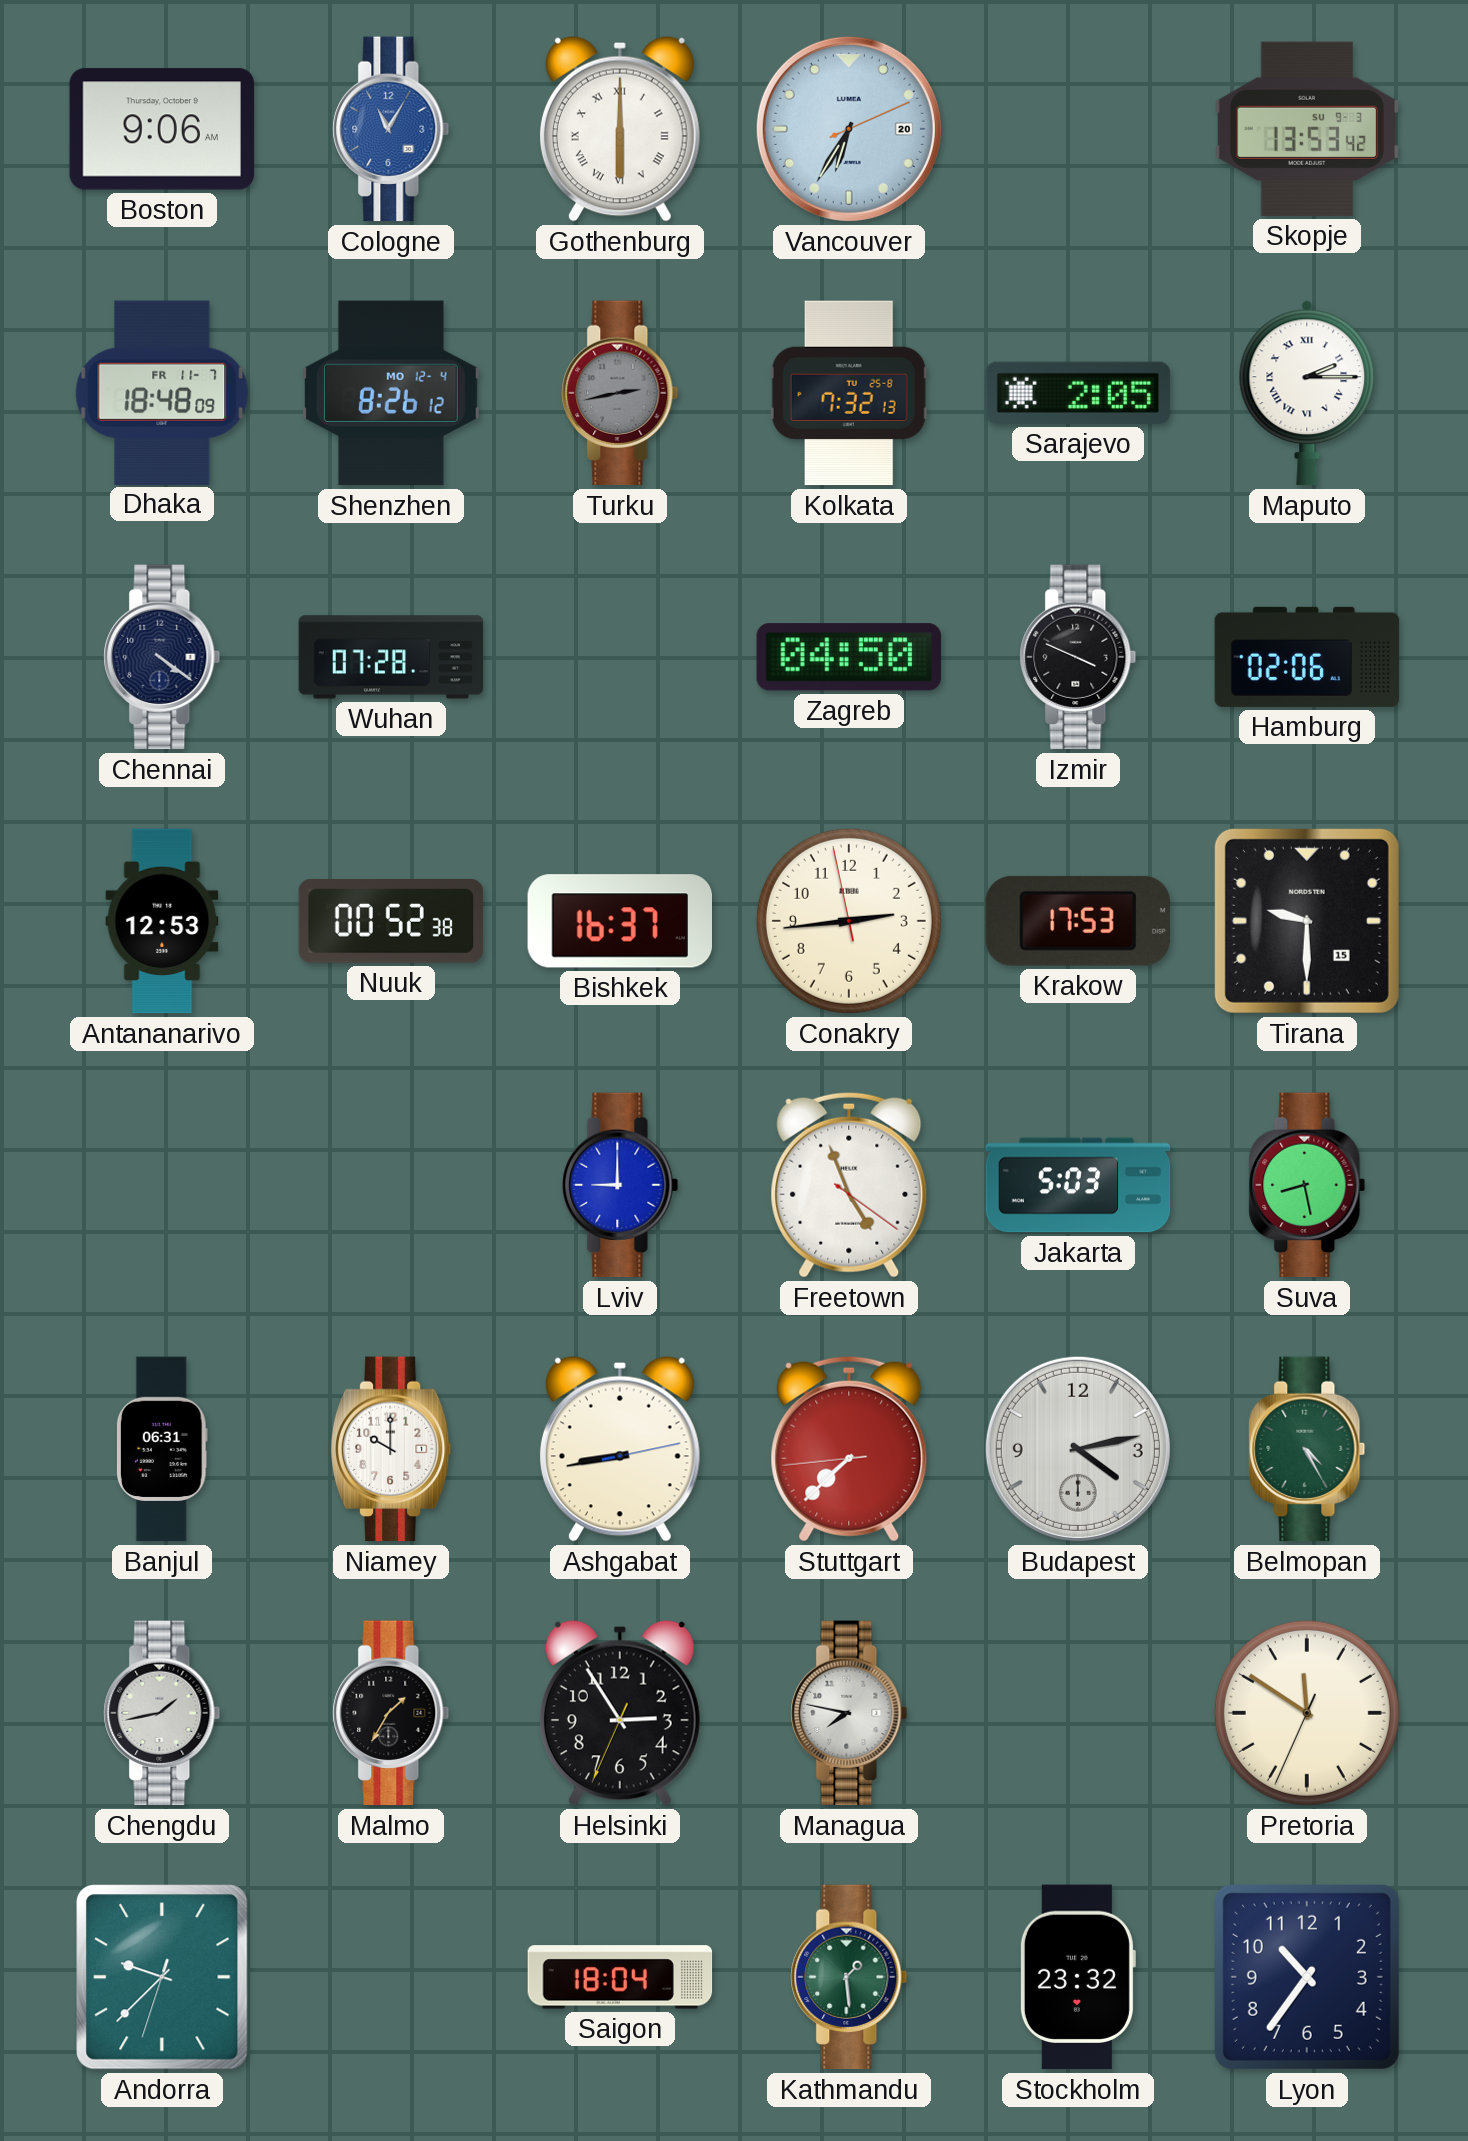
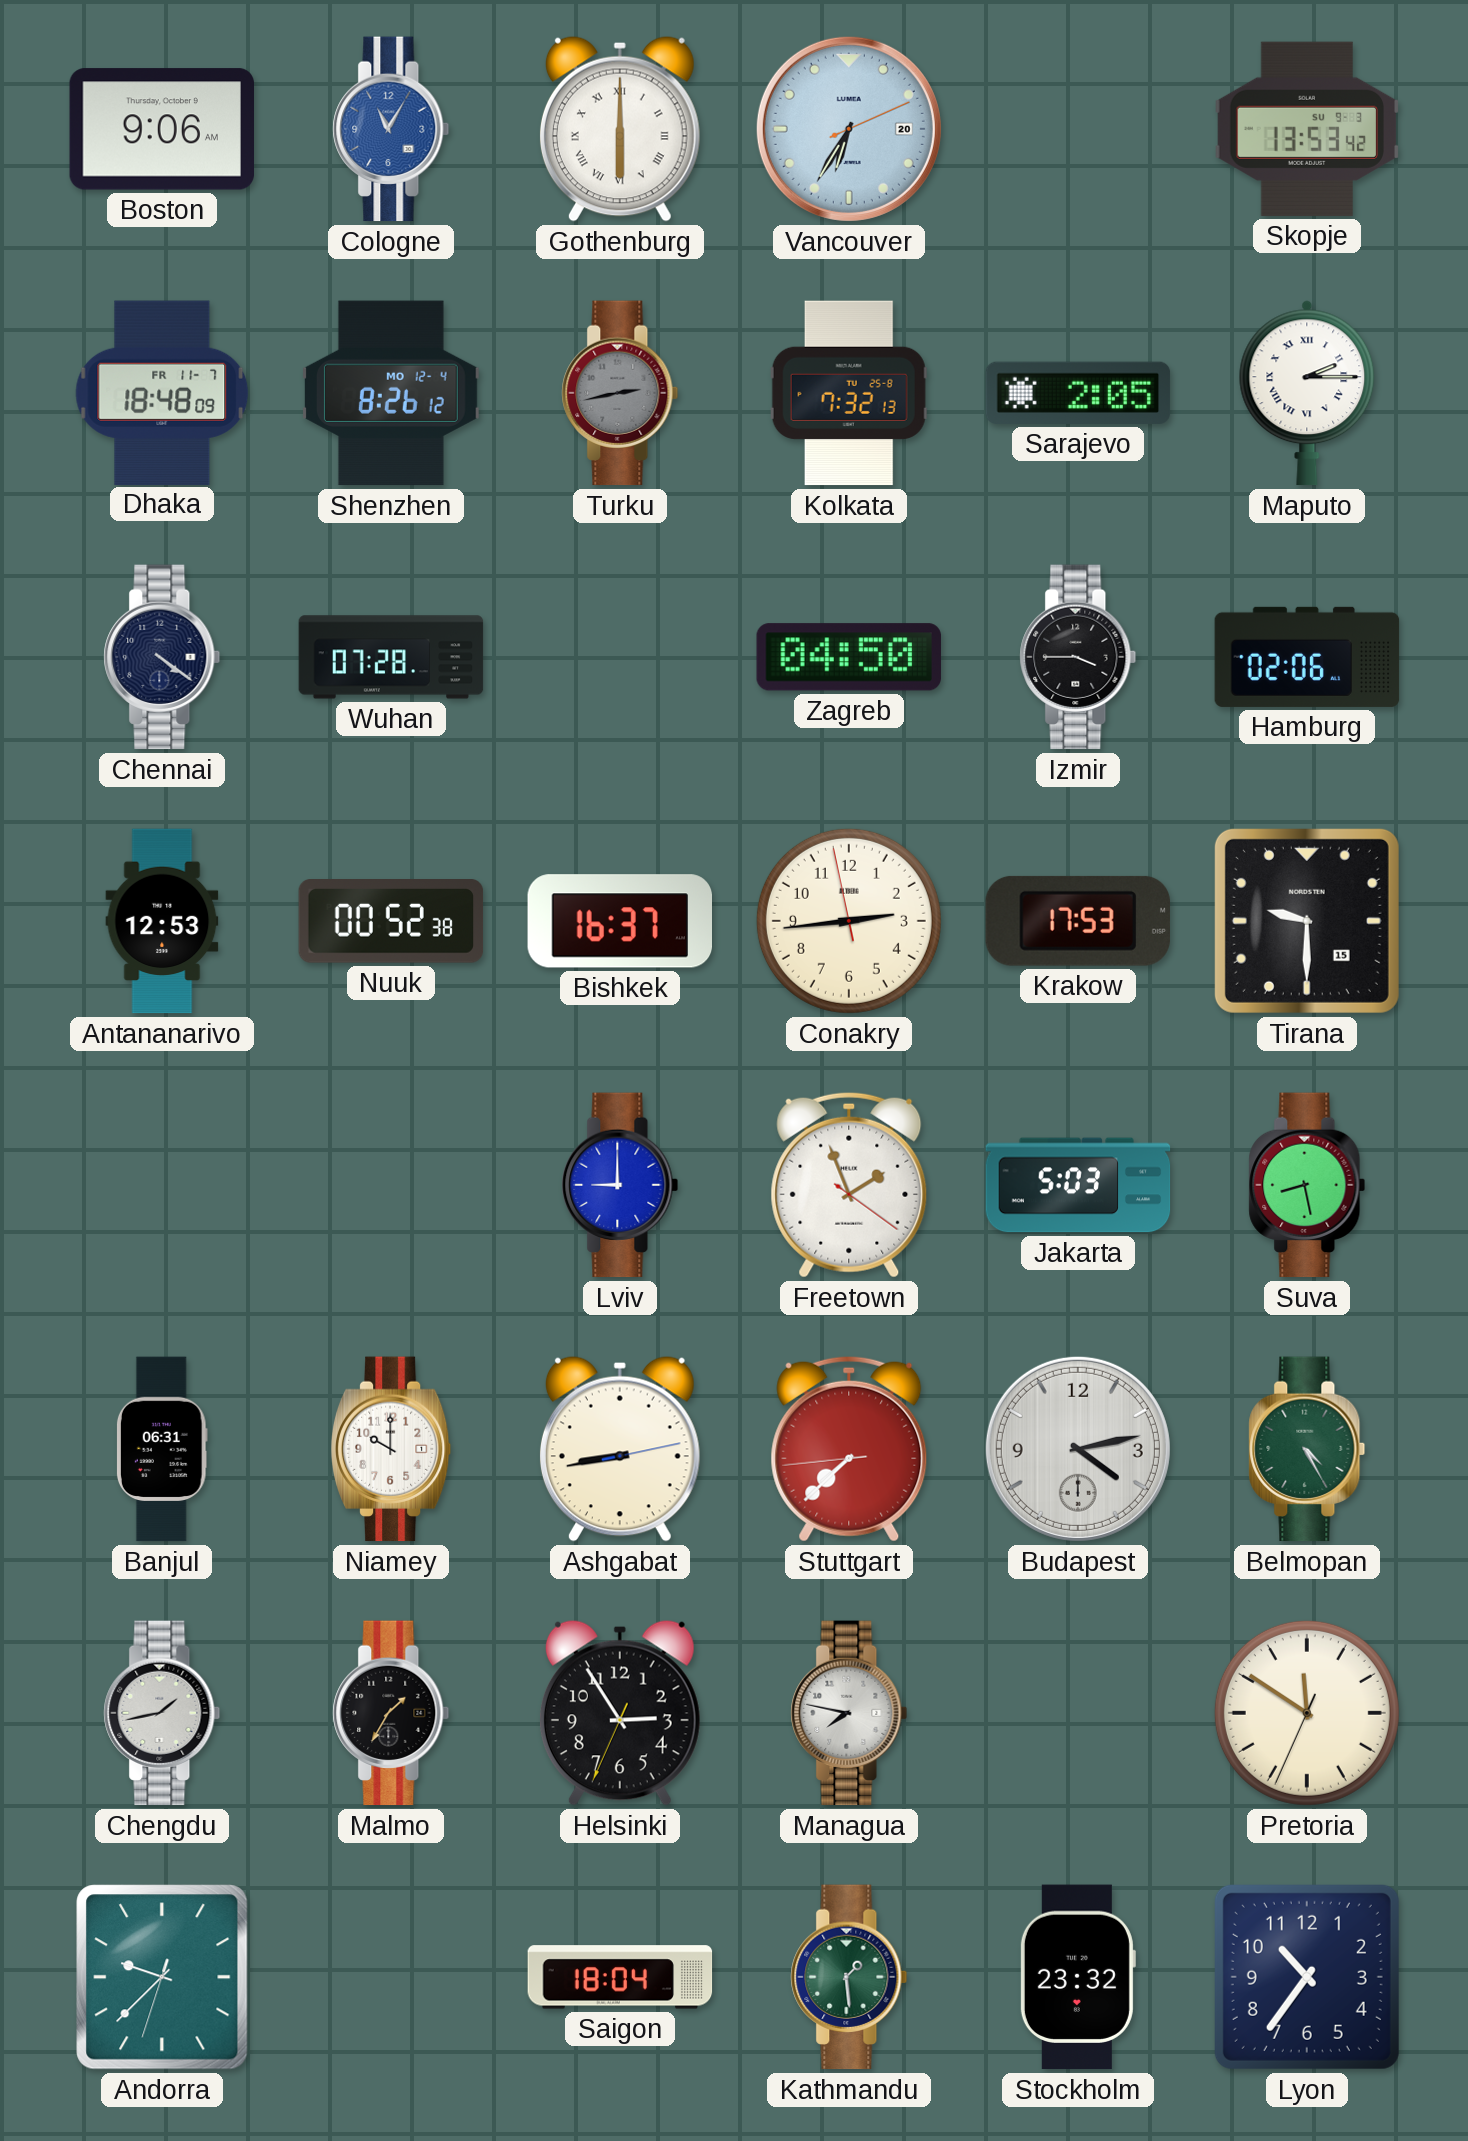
Izmir: 3:49 -> 3:45 (1078, 657)
Freetown: 4:56 -> 1:56 (849, 1185)
